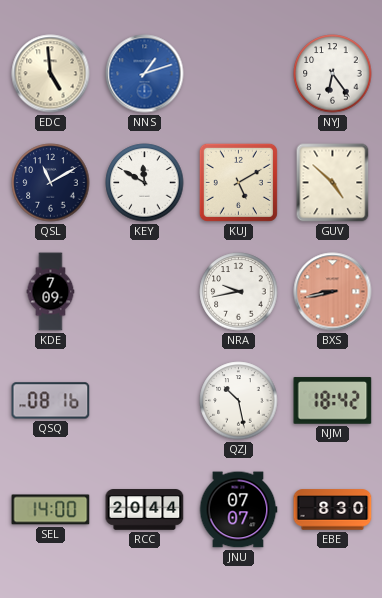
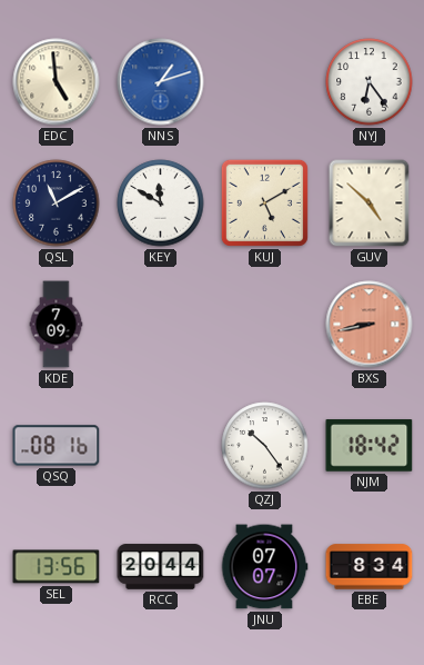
NRA: 9:43 -> none (239, 292)
QZJ: 10:28 -> 10:24 (265, 446)
SEL: 14:00 -> 13:56 (57, 567)
EBE: 8:30 -> 8:34 (370, 567)
